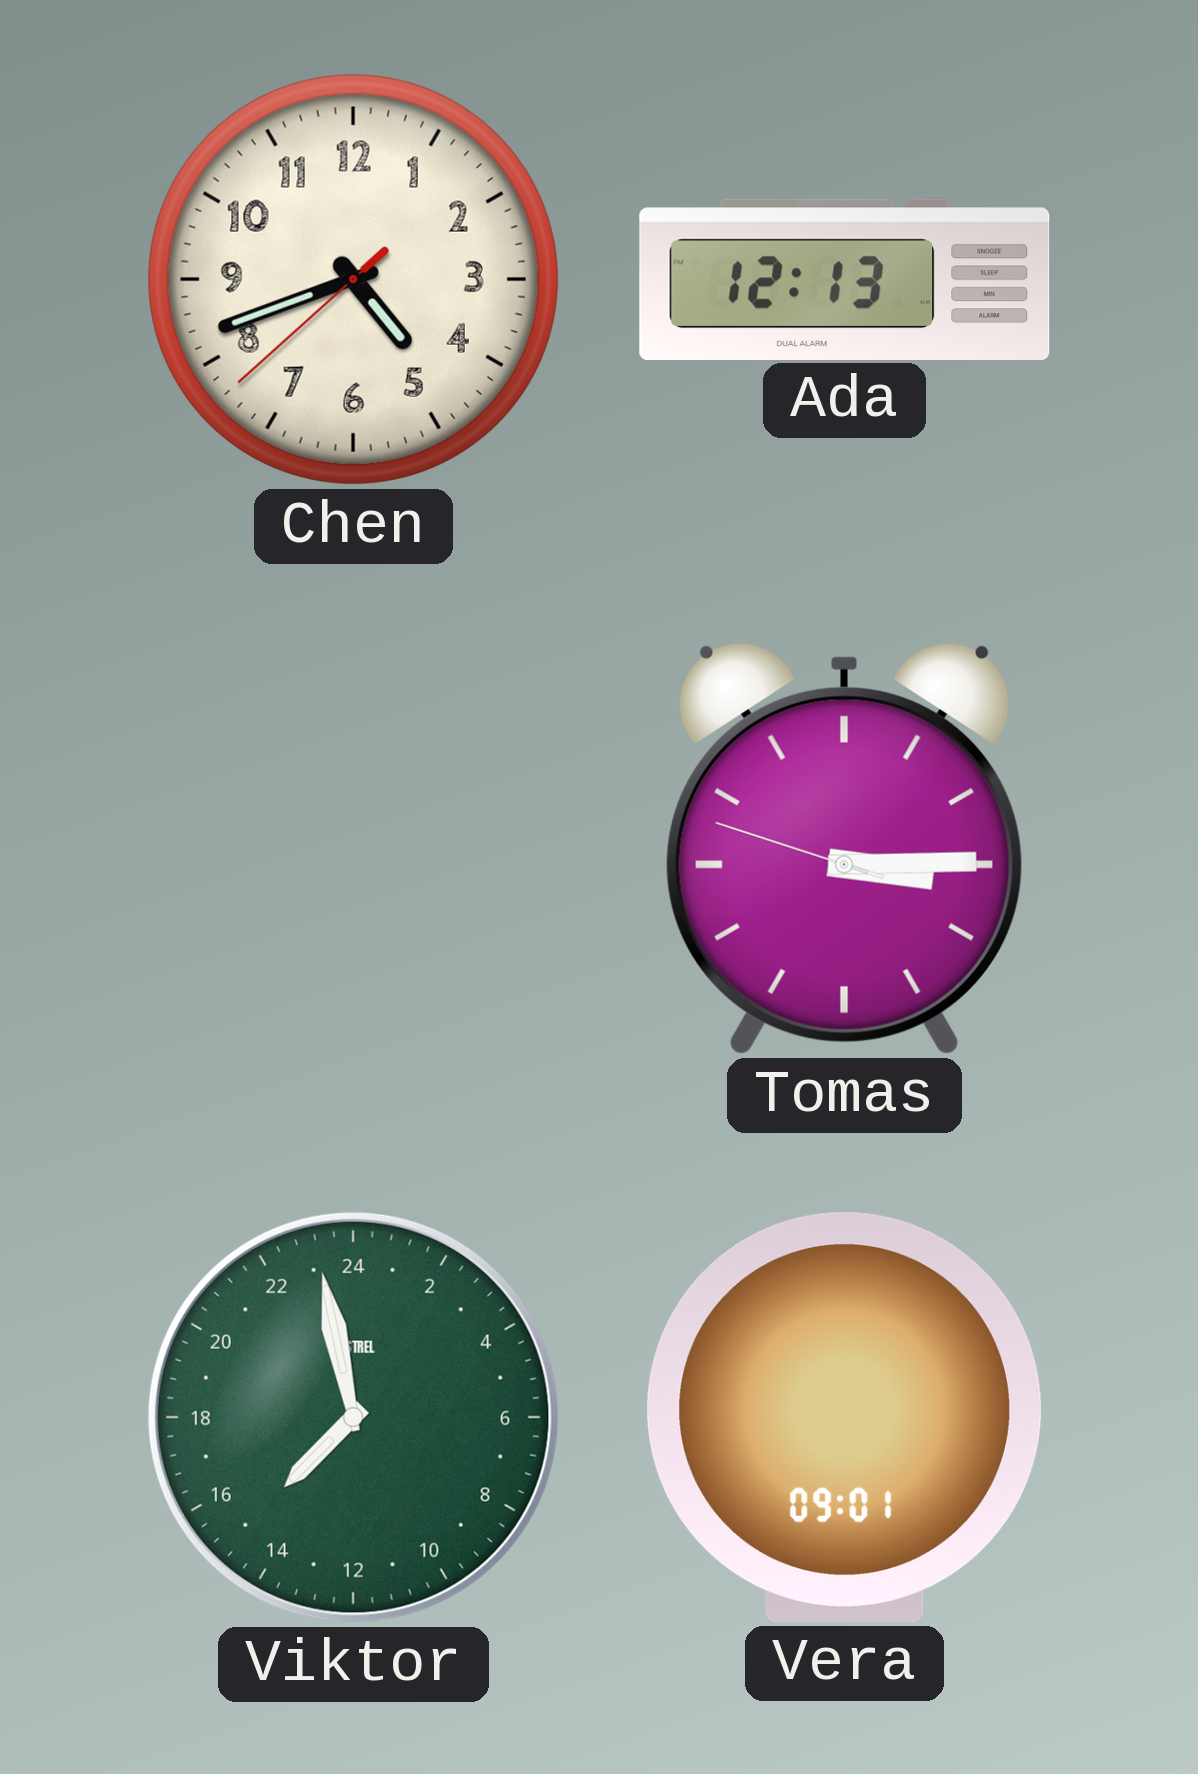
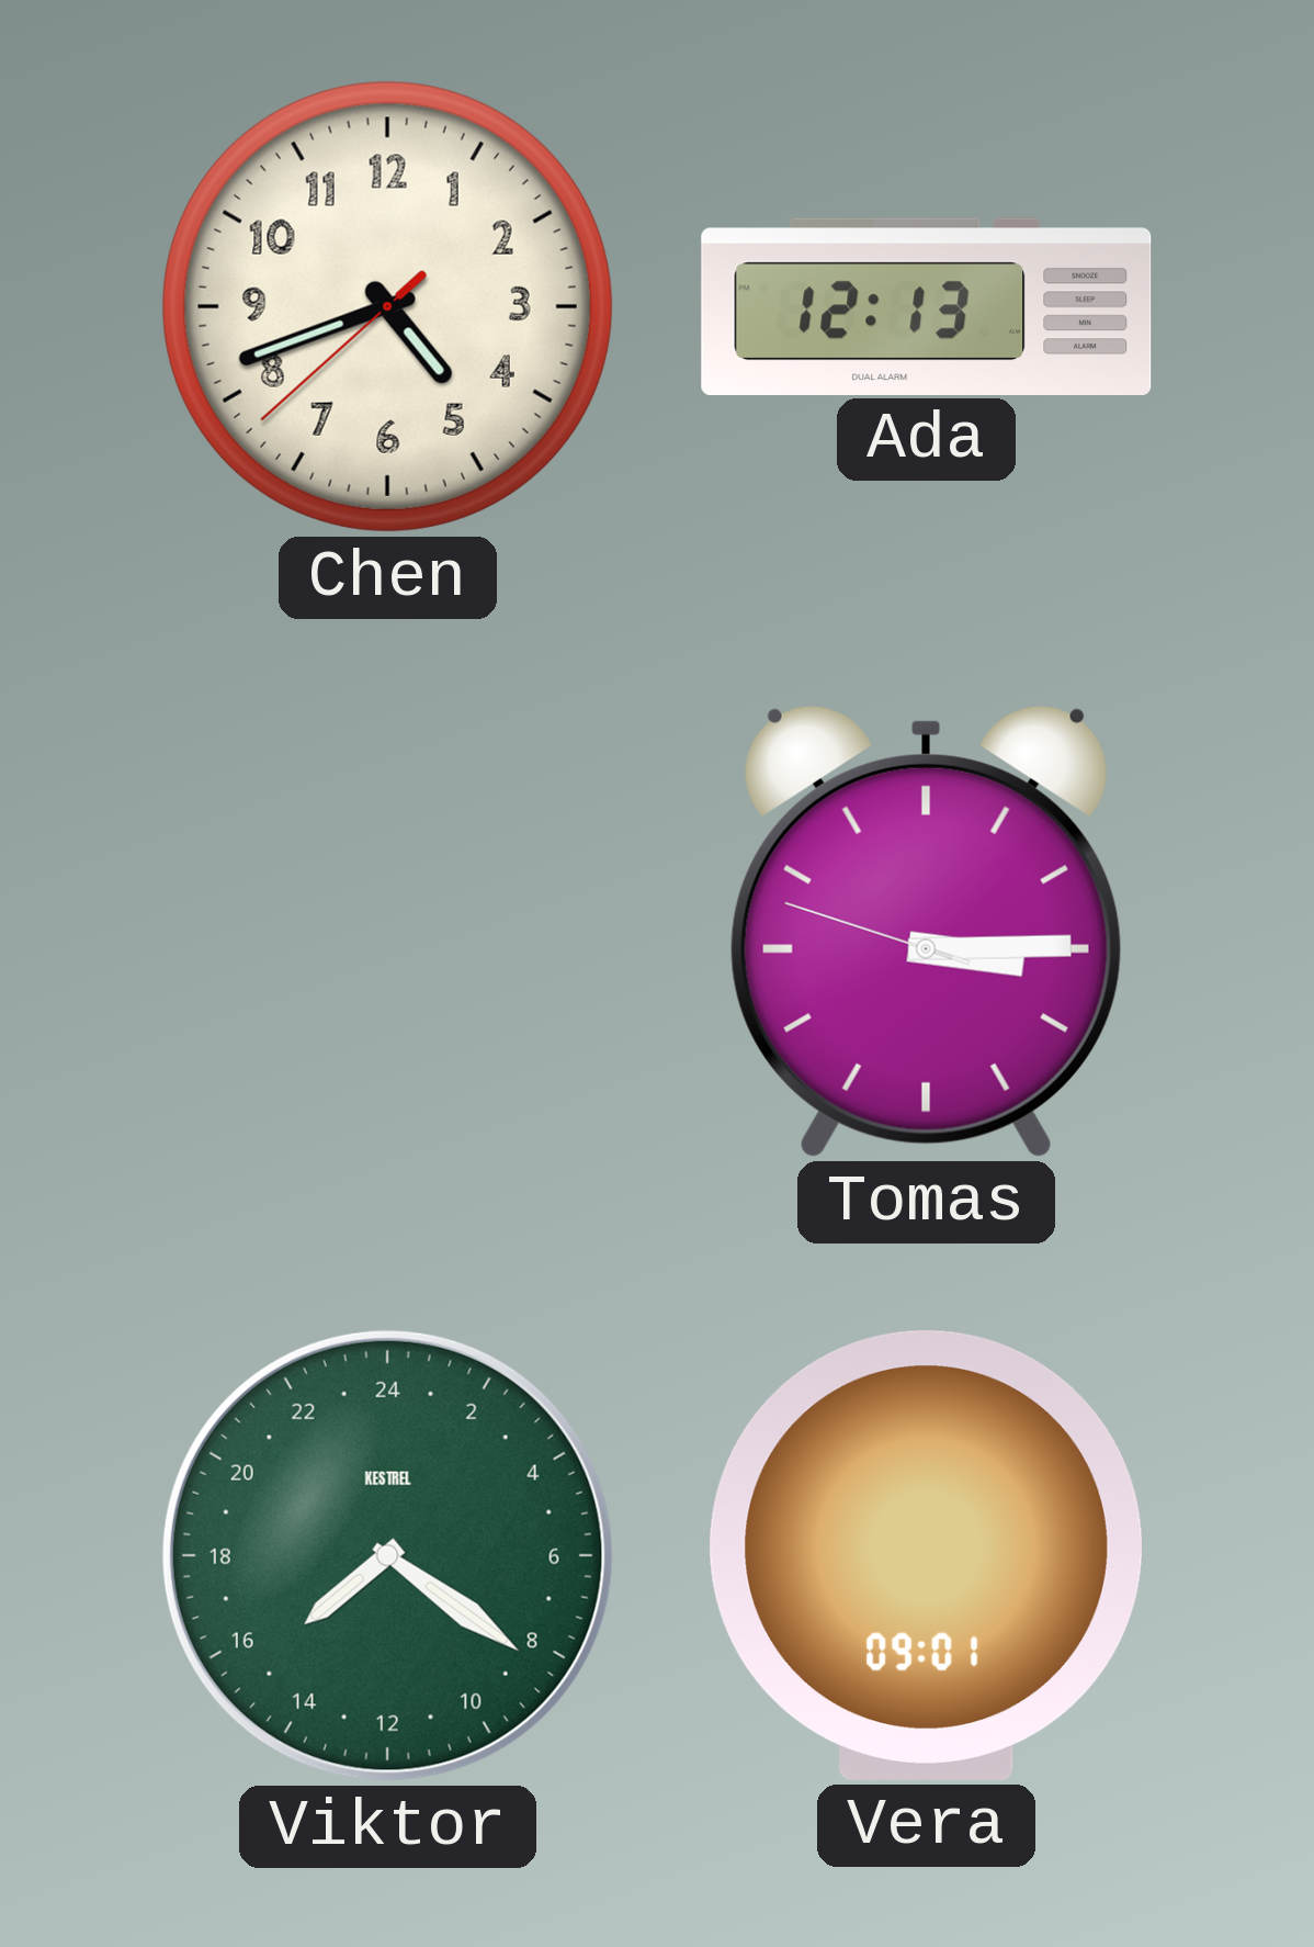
Viktor: 14:58 -> 15:21 (387, 1555)
